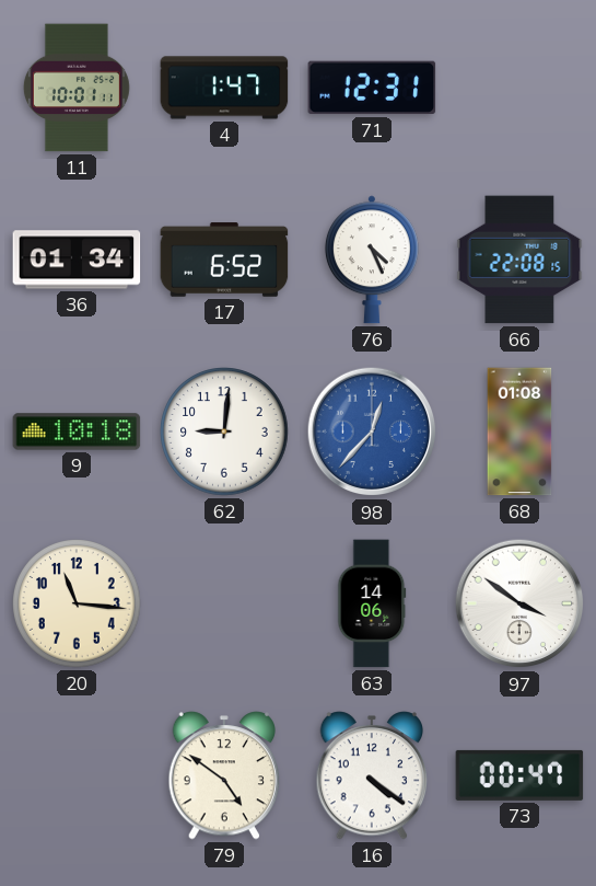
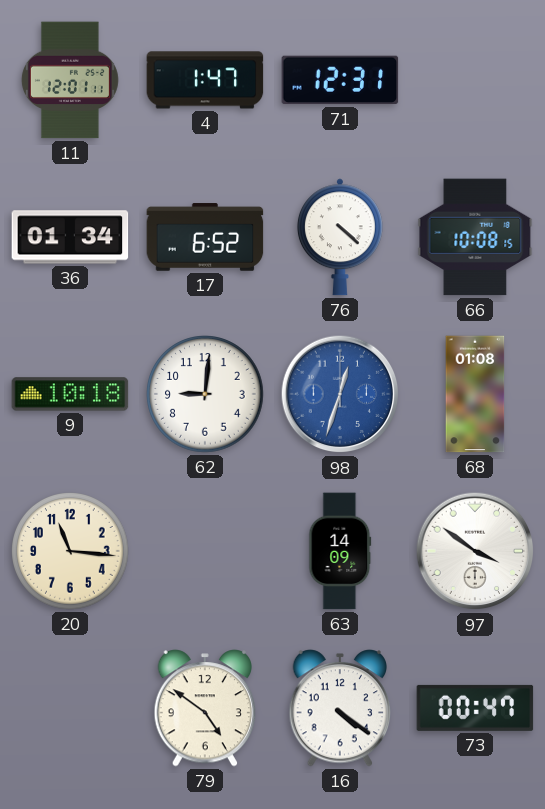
11: 10:01 -> 12:01 (70, 80)
76: 4:26 -> 4:22 (340, 237)
66: 22:08 -> 10:08 (475, 237)
98: 12:37 -> 12:33 (340, 394)
63: 14:06 -> 14:09 (340, 551)
